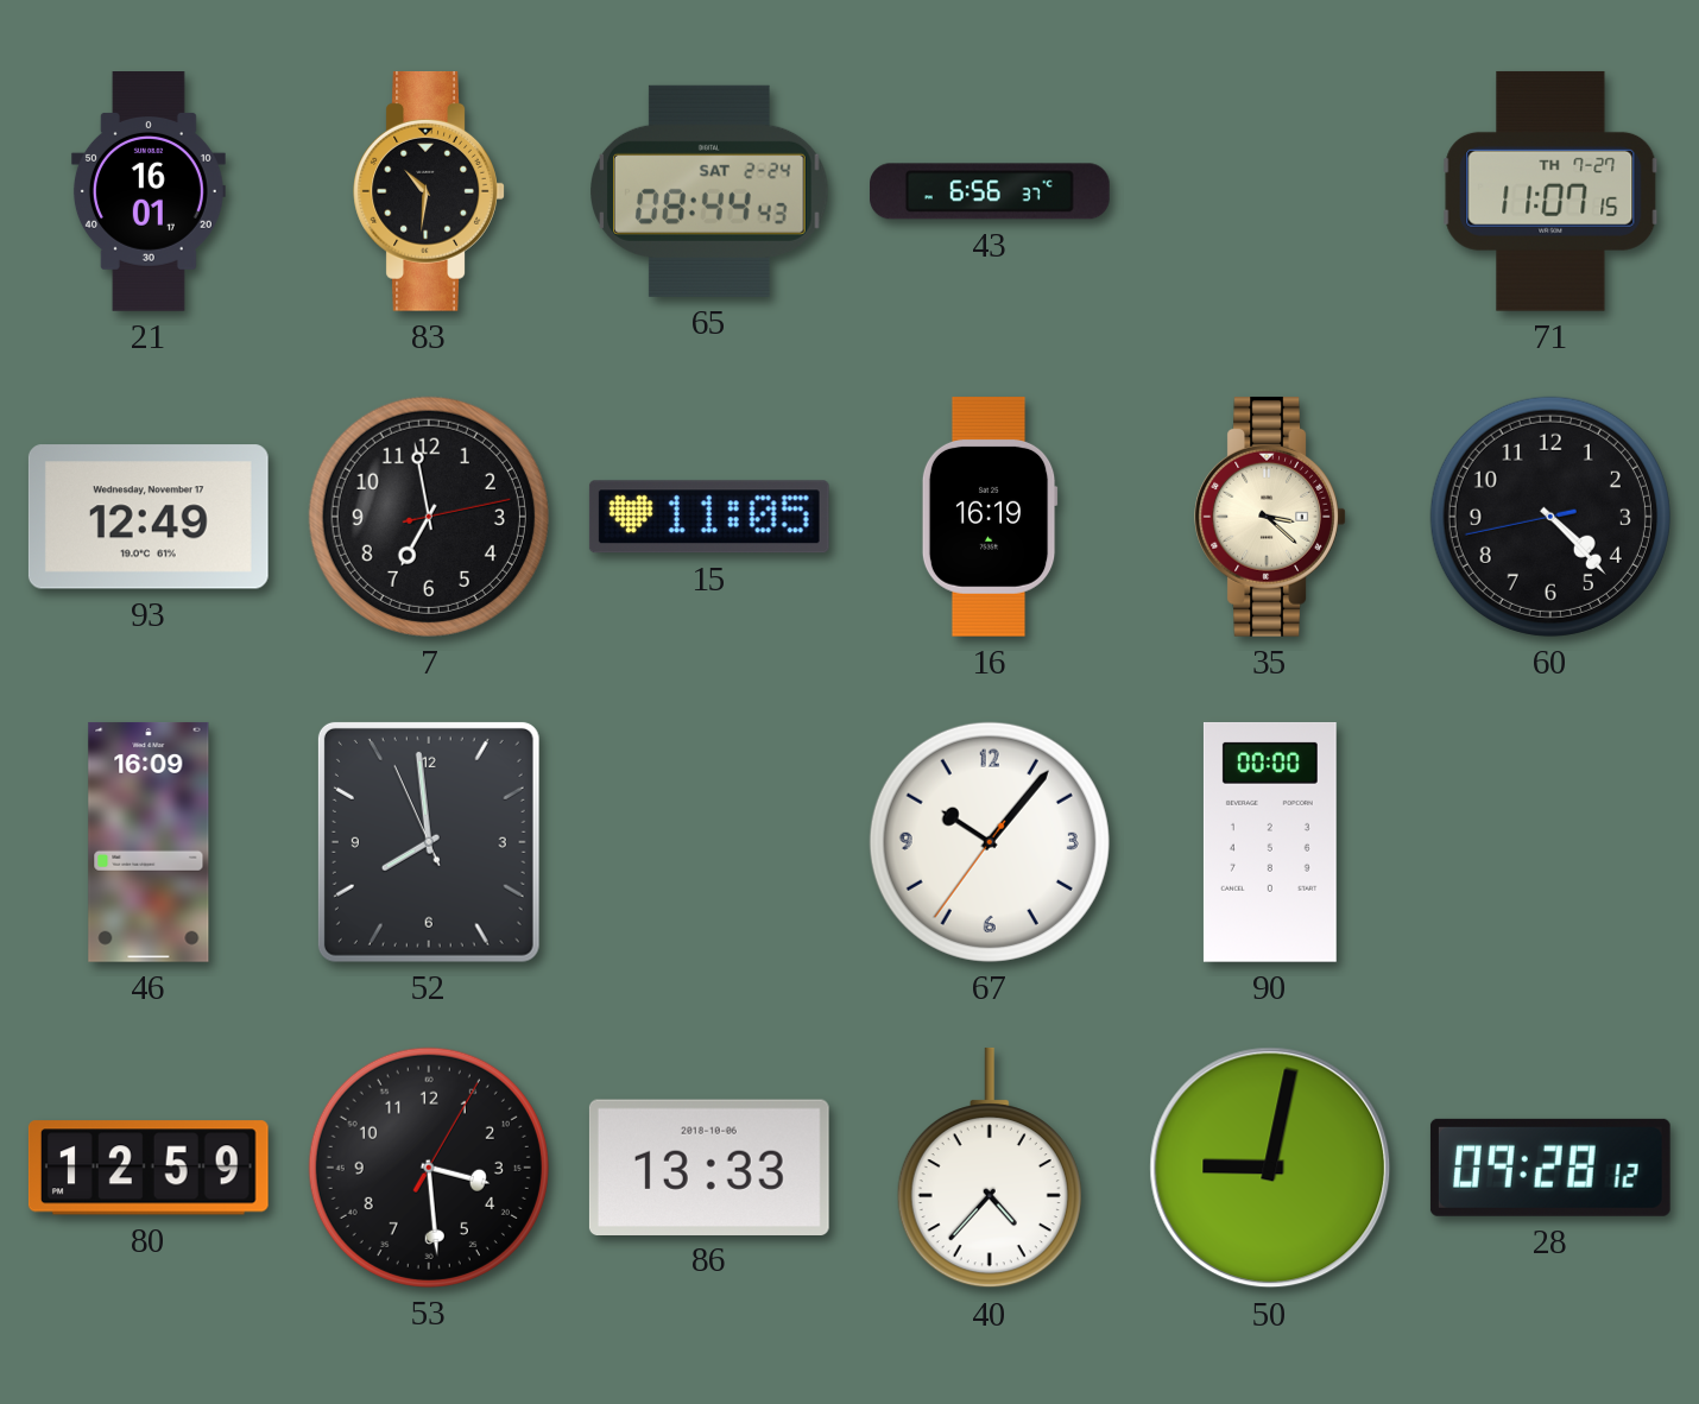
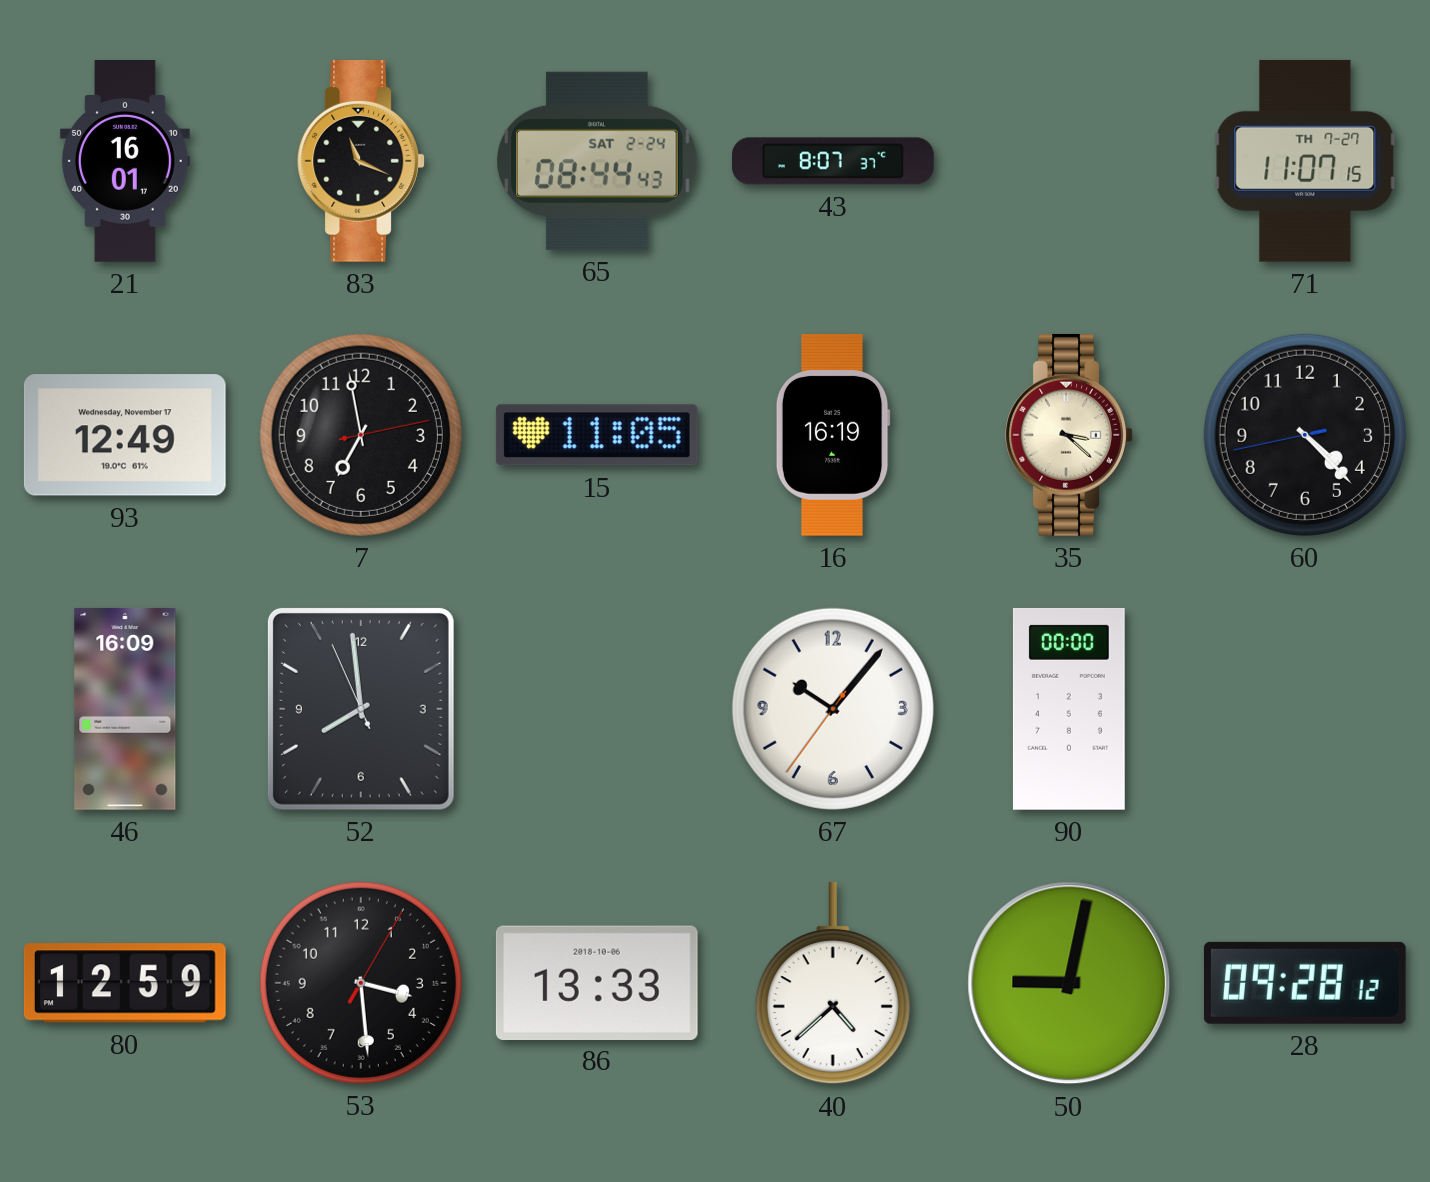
83: 10:31 -> 11:19 (361, 161)
43: 6:56 -> 8:07 (834, 161)
40: 4:37 -> 4:38 (833, 983)
